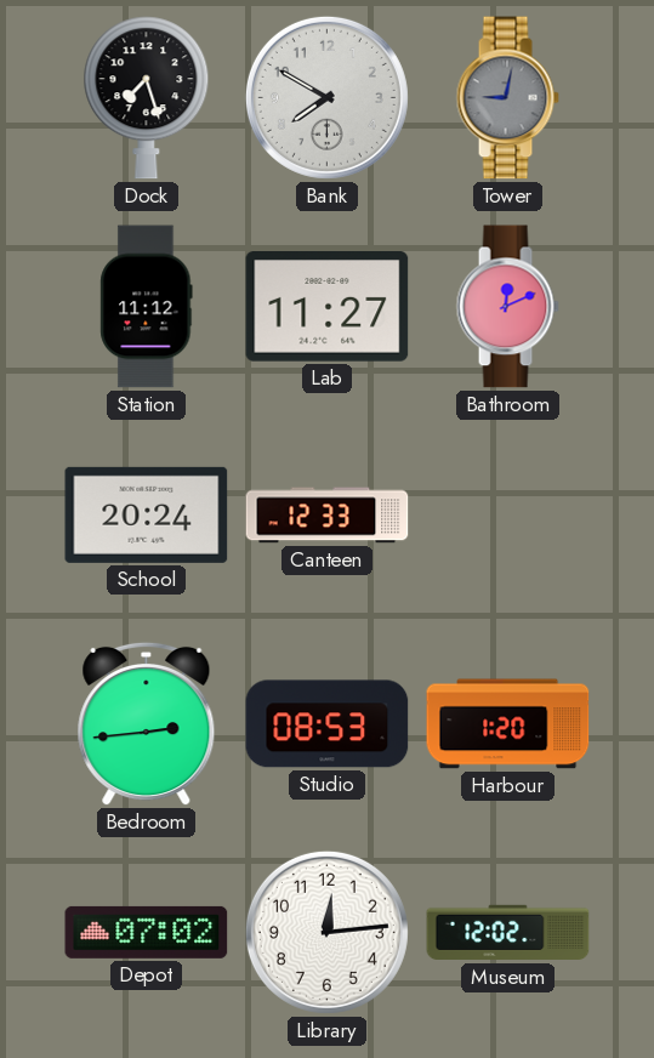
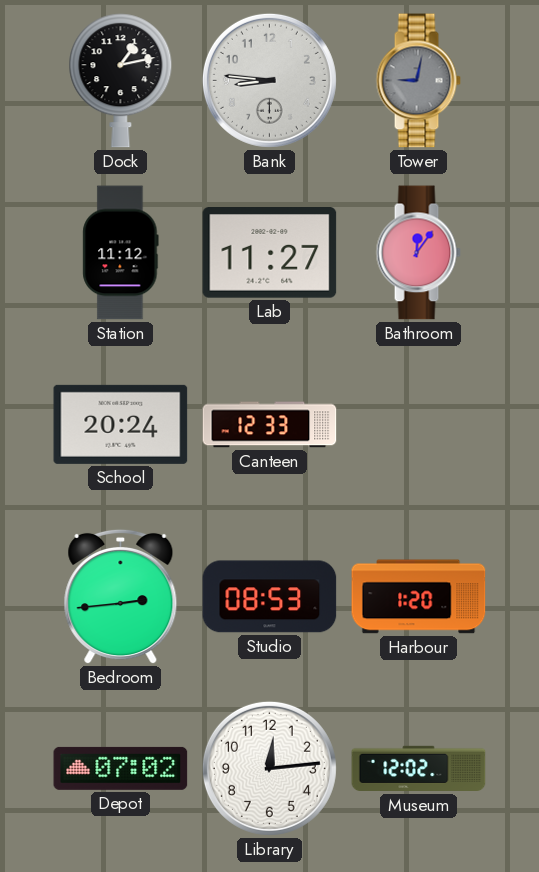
Dock: 7:27 -> 1:13 (121, 81)
Bank: 7:50 -> 8:46 (269, 80)
Bathroom: 12:11 -> 12:06 (418, 253)
